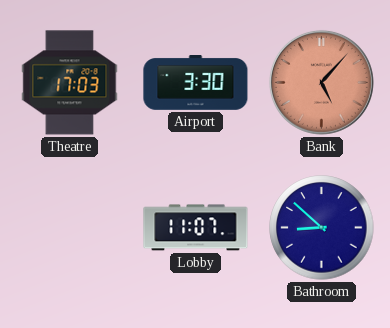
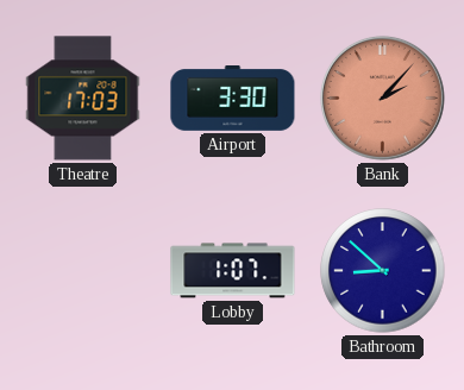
Bank: 5:07 -> 2:07 (382, 97)
Lobby: 11:07 -> 1:07 (233, 271)
